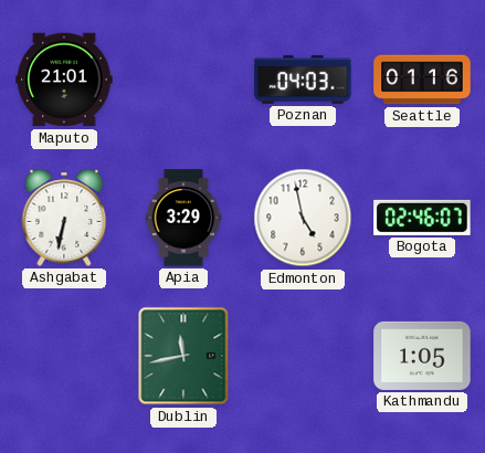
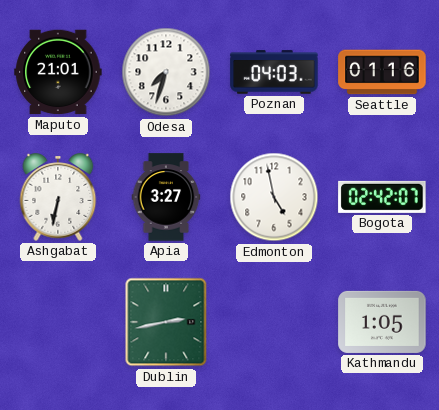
Odesa: none -> 7:33 (166, 72)
Apia: 3:29 -> 3:27 (166, 197)
Bogota: 02:46 -> 02:42 (382, 197)
Dublin: 11:43 -> 2:43 (166, 322)
